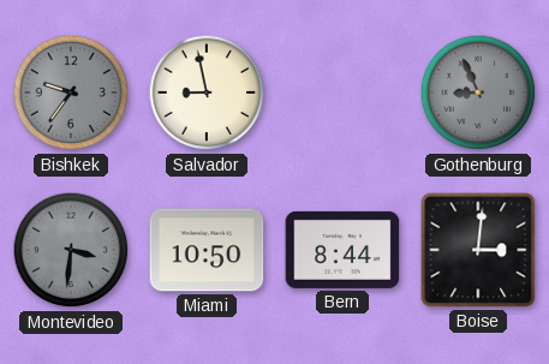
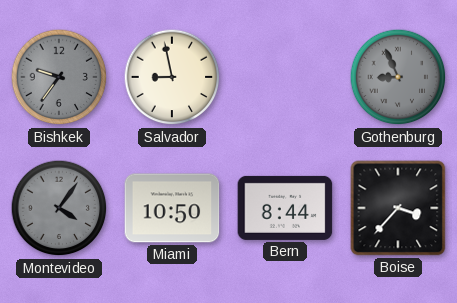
Montevideo: 3:31 -> 4:06 (59, 208)
Boise: 3:01 -> 3:37 (398, 208)
